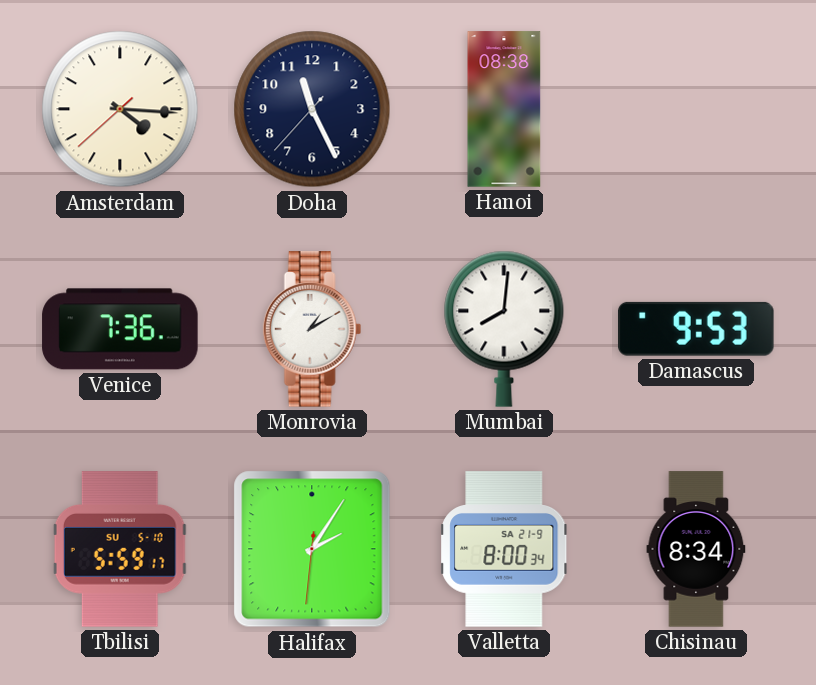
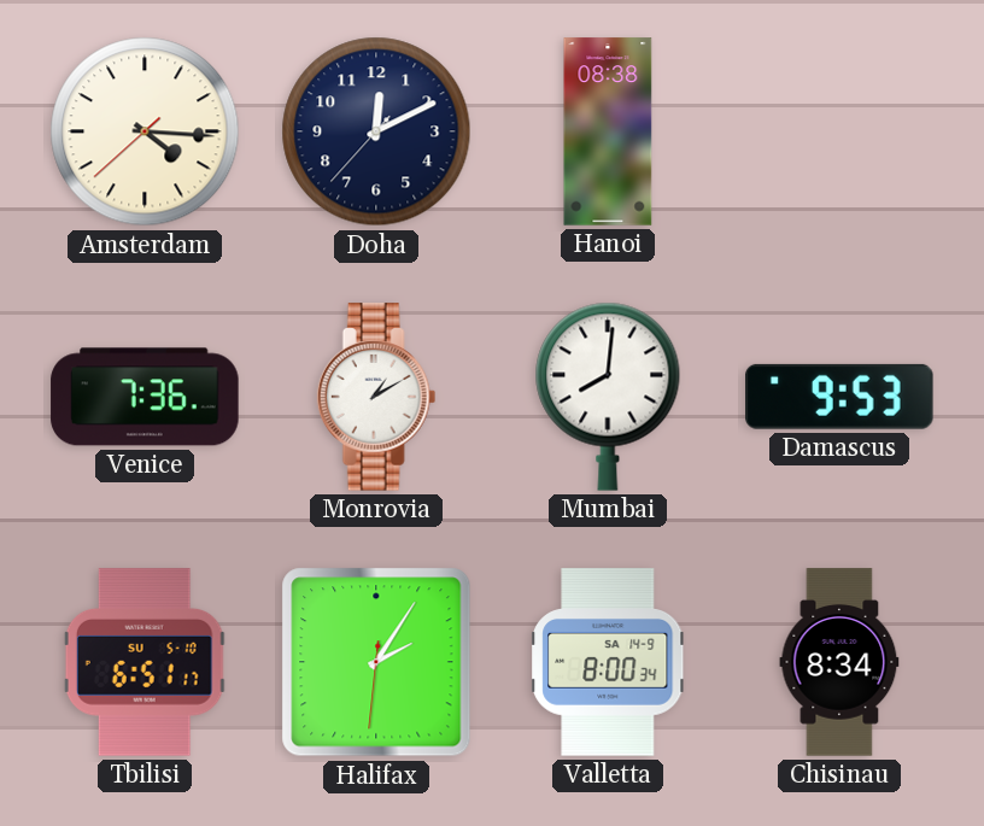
Doha: 11:25 -> 12:10 (376, 131)
Tbilisi: 5:59 -> 6:51 (145, 662)
Valletta date: SA 21-9 -> SA 14-9 (608, 662)
